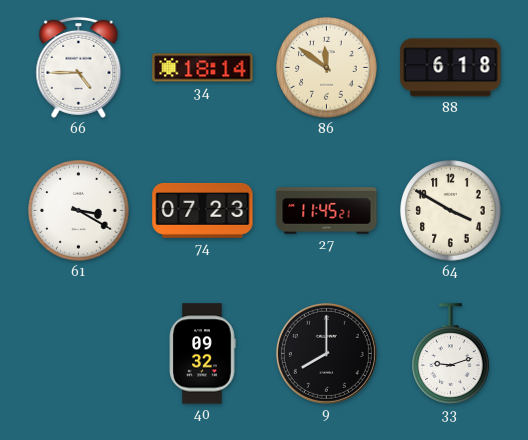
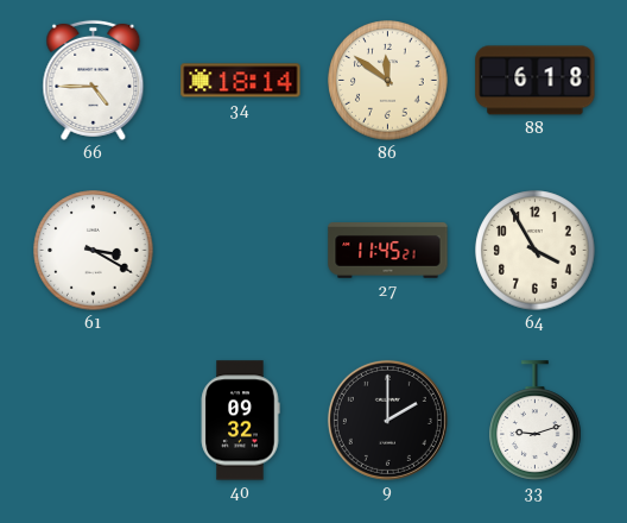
74: 07:23 -> none (203, 210)
64: 3:50 -> 3:55 (536, 251)
9: 8:00 -> 2:00 (387, 420)
